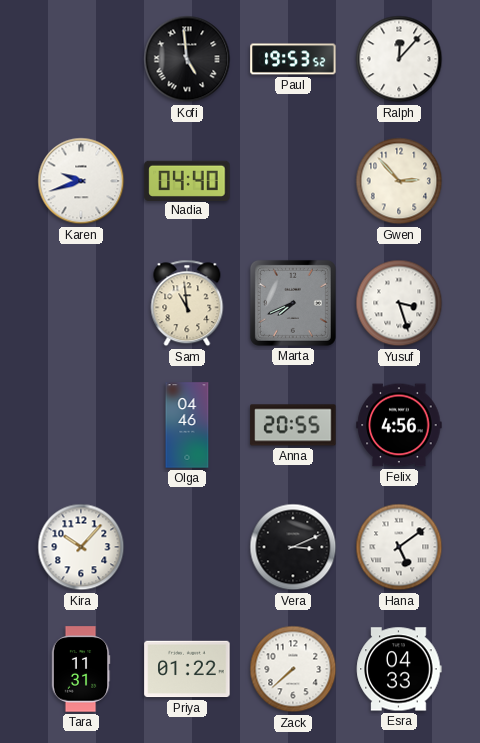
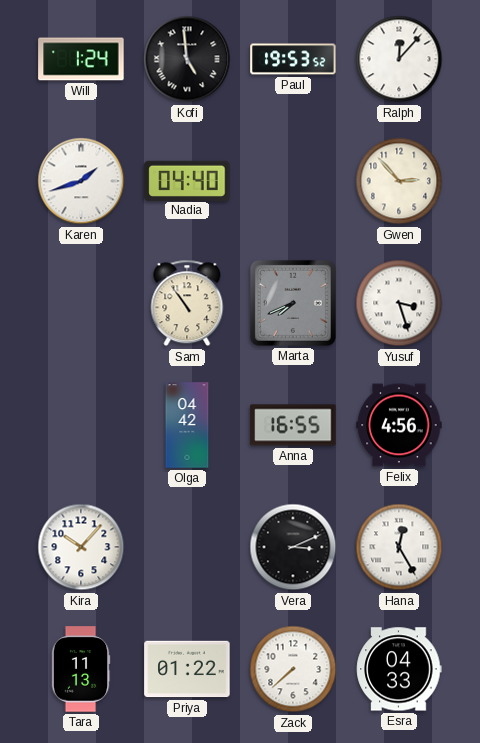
Will: none -> 1:24 (81, 59)
Karen: 9:42 -> 1:42 (81, 181)
Sam: 10:59 -> 10:54 (187, 303)
Olga: 04:46 -> 04:42 (187, 425)
Anna: 20:55 -> 16:55 (293, 425)
Hana: 5:09 -> 12:25 (399, 547)
Tara: 11:31 -> 11:13 (81, 669)
